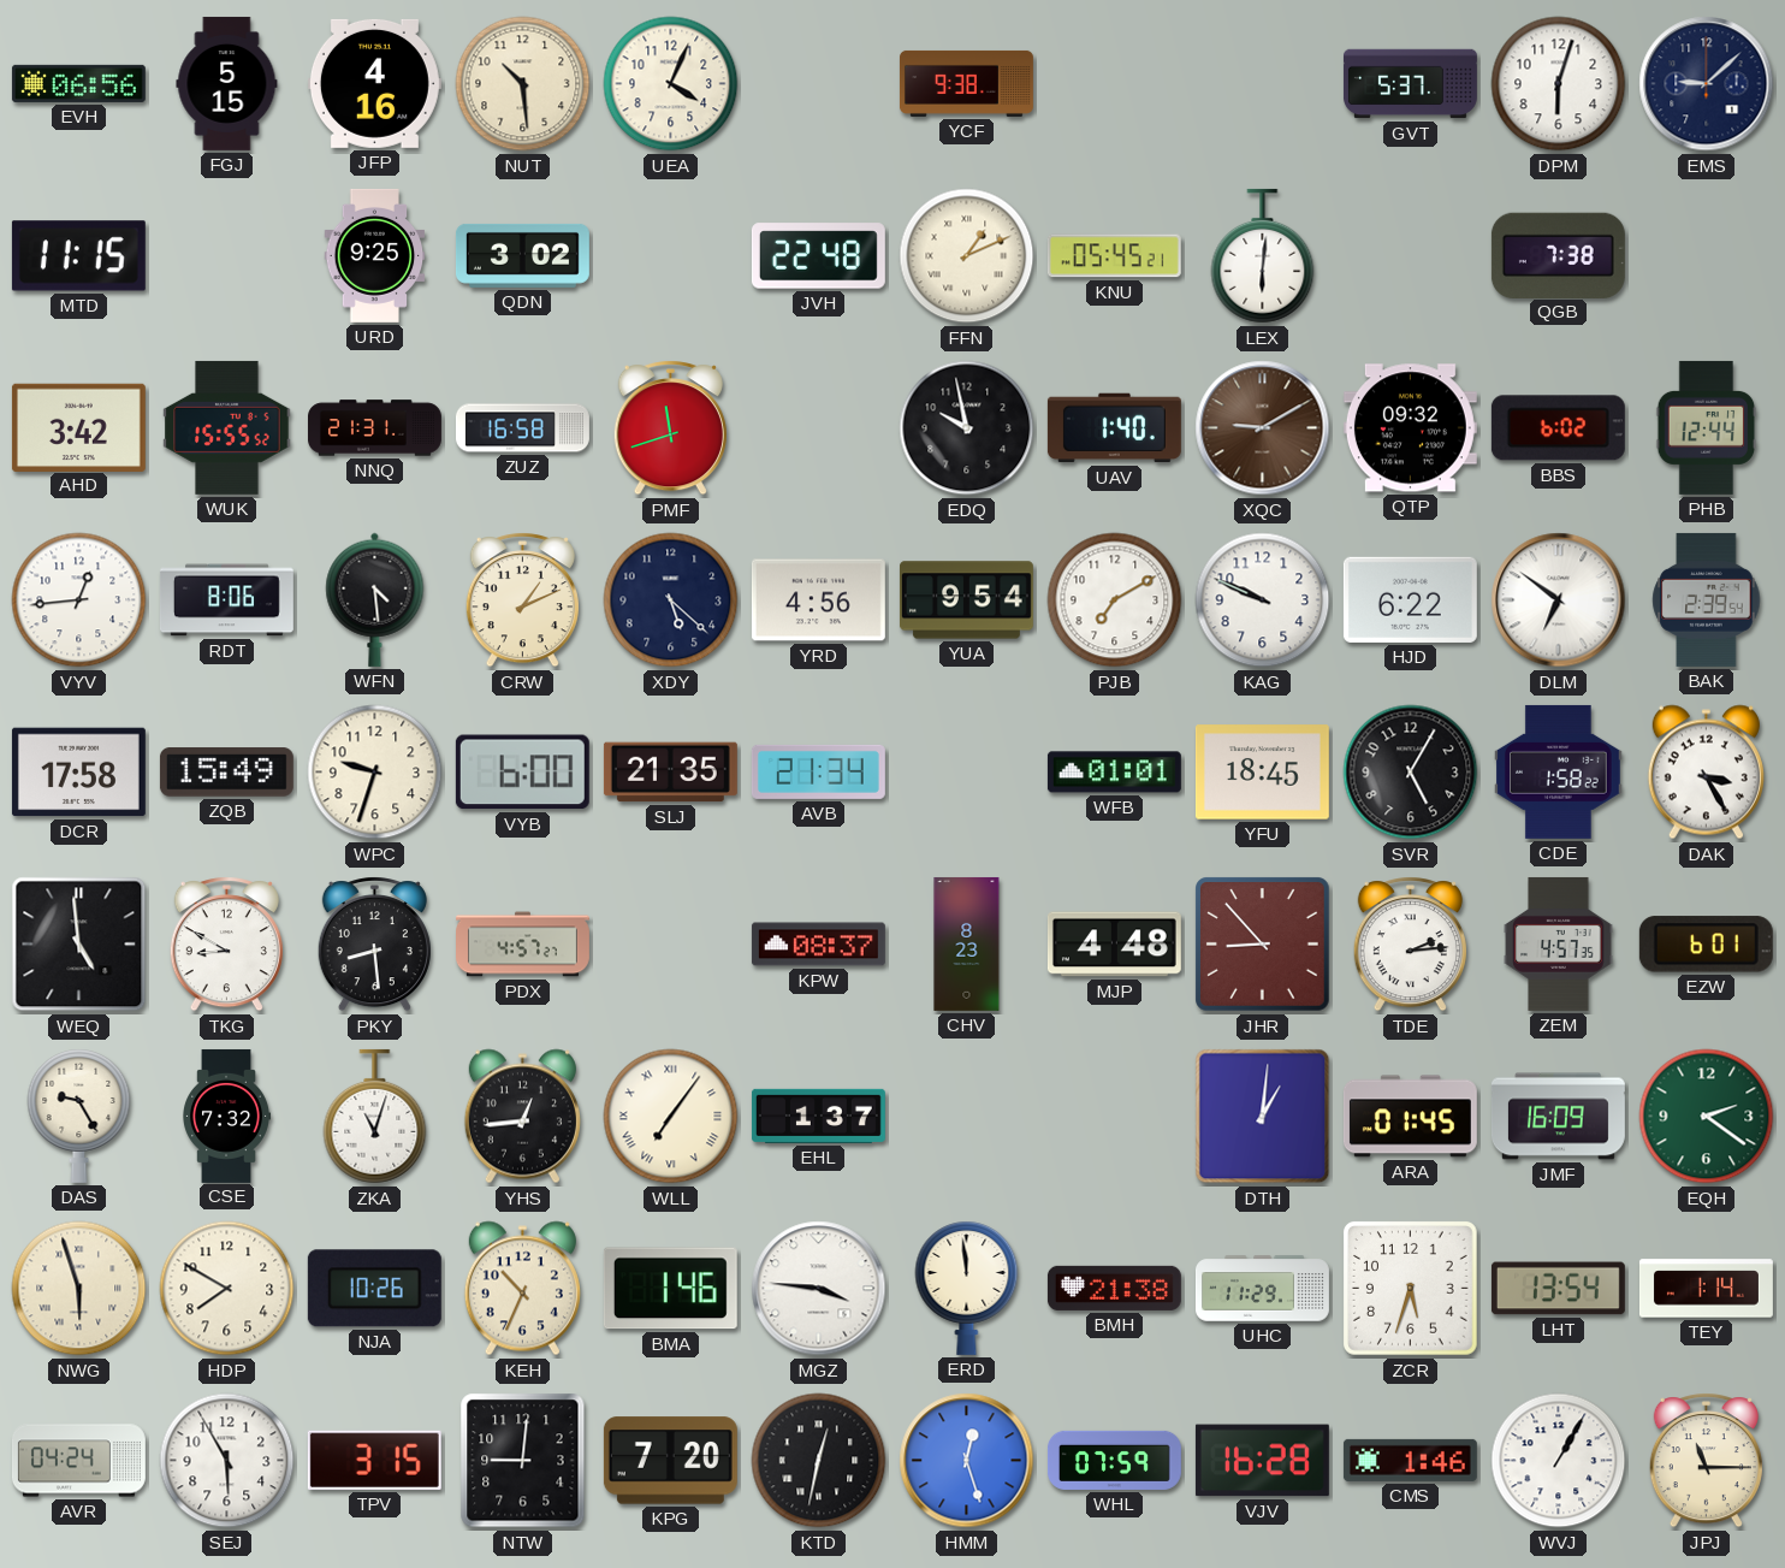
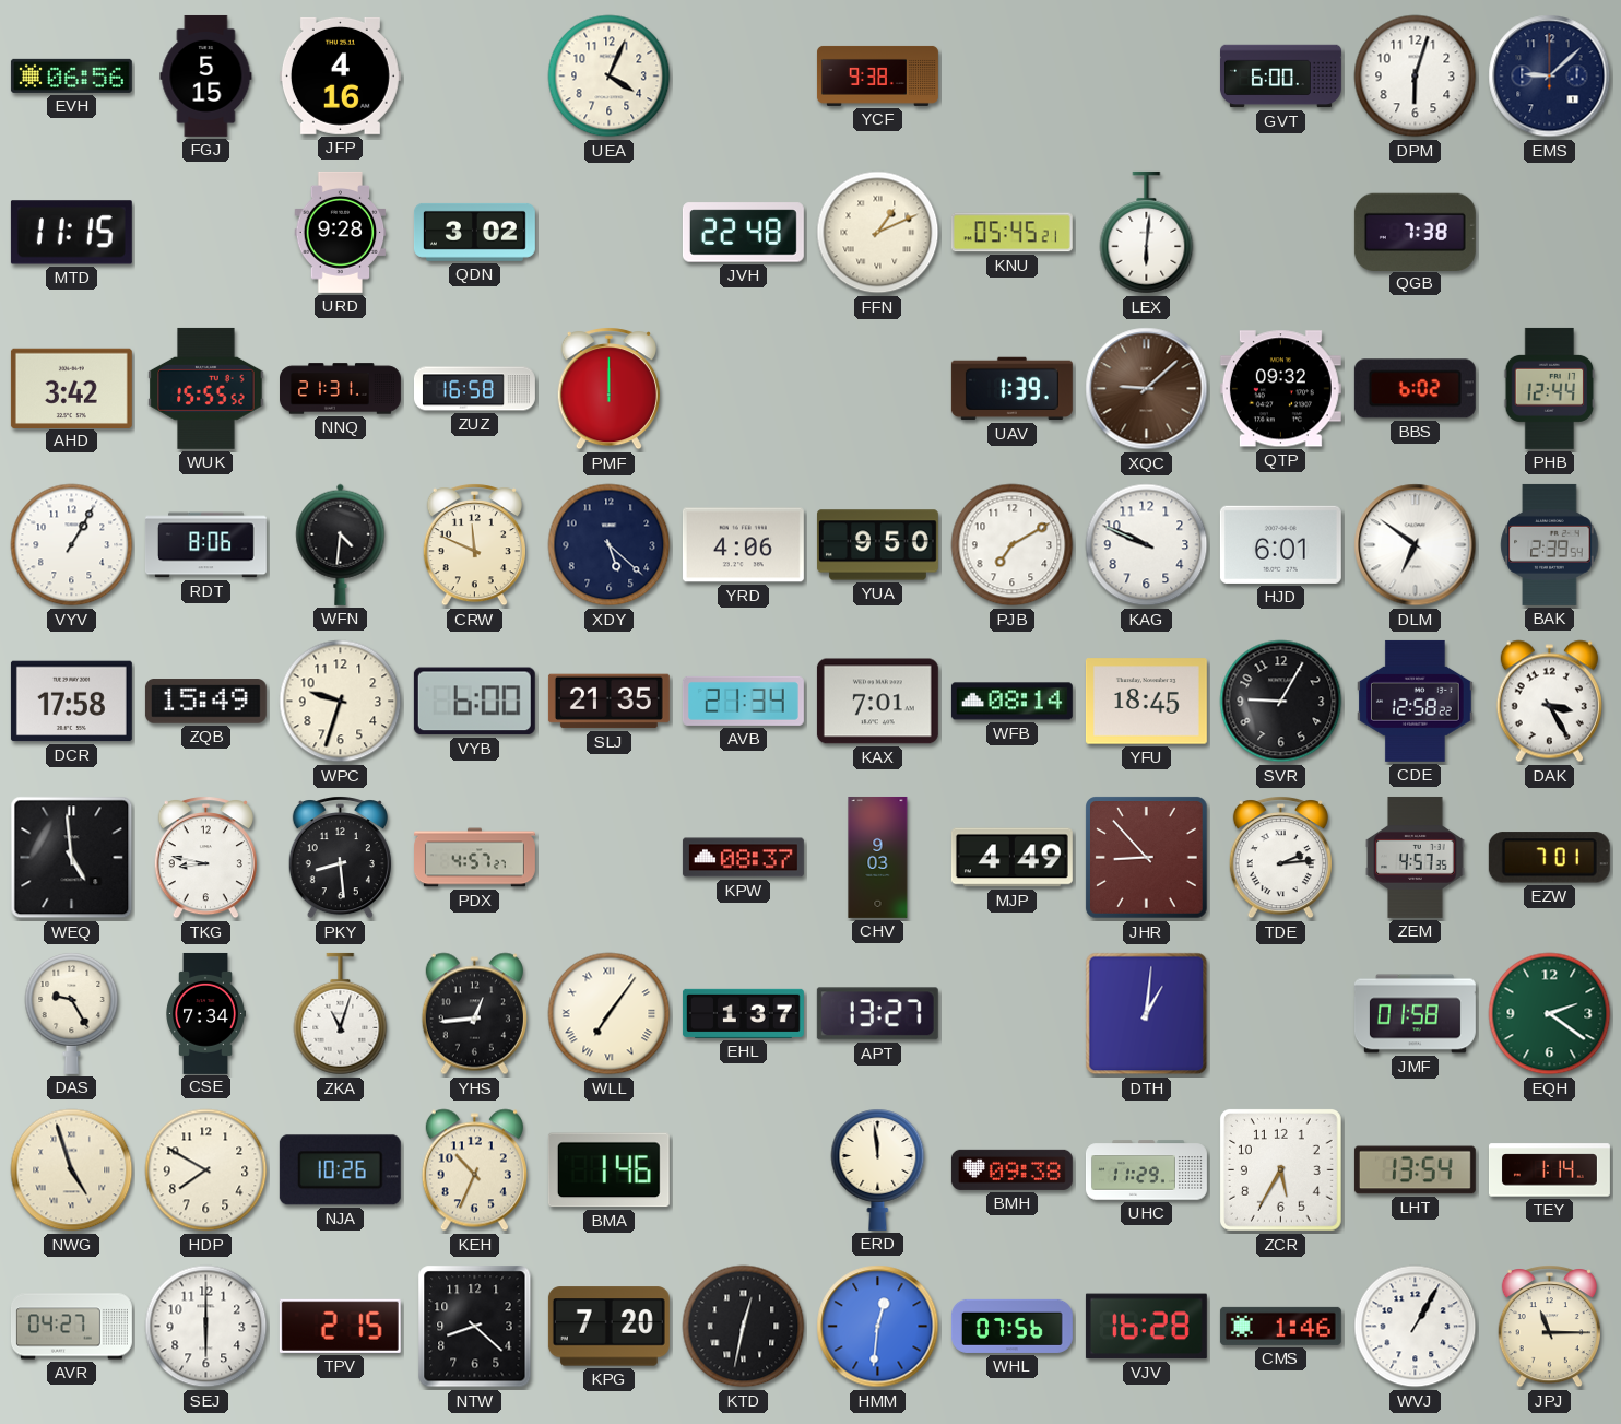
NUT: 10:29 -> none (523, 84)
GVT: 5:37 -> 6:00 (1280, 77)
URD: 9:25 -> 9:28 (341, 232)
PMF: 11:42 -> 12:00 (608, 389)
EDQ: 9:58 -> none (967, 428)
UAV: 1:40 -> 1:39 (1011, 389)
XQC: 9:10 -> 9:08 (1147, 389)
VYV: 12:44 -> 1:05 (72, 545)
WFN: 4:29 -> 4:31 (341, 544)
CRW: 1:11 -> 11:49 (474, 545)
YRD: 4:56 -> 4:06 (743, 545)
YUA: 9:54 -> 9:50 (877, 545)
HJD: 6:22 -> 6:01 (1280, 544)
KAX: none -> 7:01 (877, 702)
WFB: 01:01 -> 08:14 (1011, 702)
SVR: 5:05 -> 9:05 (1281, 702)
CDE: 1:58 -> 12:58 (1416, 701)
TKG: 8:50 -> 8:47 (205, 858)
CHV: 8:23 -> 9:03 (878, 857)
MJP: 4:48 -> 4:49 (1011, 858)
EZW: 6:01 -> 7:01 (1549, 858)
CSE: 7:32 -> 7:34 (205, 1013)
APT: none -> 13:27 (877, 1014)
ARA: 01:45 -> none (1410, 1117)
JMF: 16:09 -> 01:58 (1415, 1014)
NWG: 5:57 -> 4:57 (72, 1170)
MGZ: 3:46 -> none (819, 1289)
BMH: 21:38 -> 09:38 (1011, 1169)
ZCR: 5:33 -> 5:35 (1281, 1170)
AVR: 04:24 -> 04:27 (71, 1327)
SEJ: 5:55 -> 6:00 (206, 1327)
TPV: 3:15 -> 2:15 (340, 1326)
NTW: 9:01 -> 8:22 (475, 1327)
HMM: 12:27 -> 12:31 (878, 1327)
WHL: 07:59 -> 07:56 (1011, 1326)
